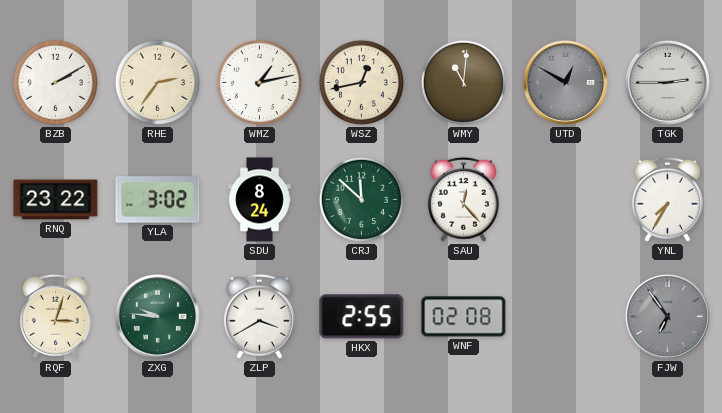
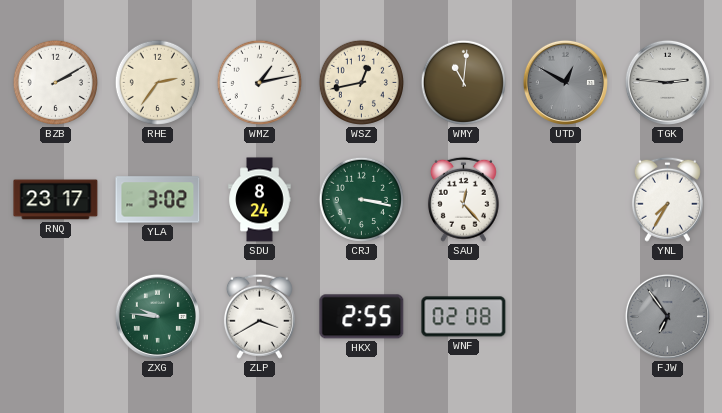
TGK: 2:45 -> 2:46 (667, 82)
RNQ: 23:22 -> 23:17 (56, 200)
CRJ: 11:52 -> 3:17 (361, 199)
RQF: 3:03 -> none (55, 316)
